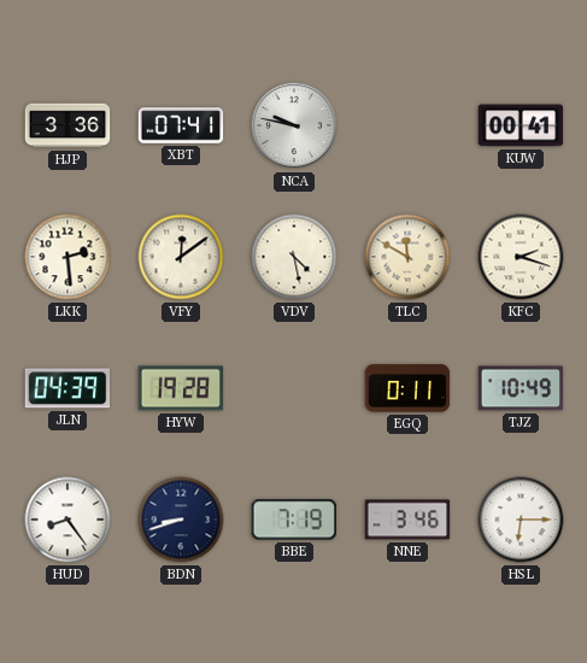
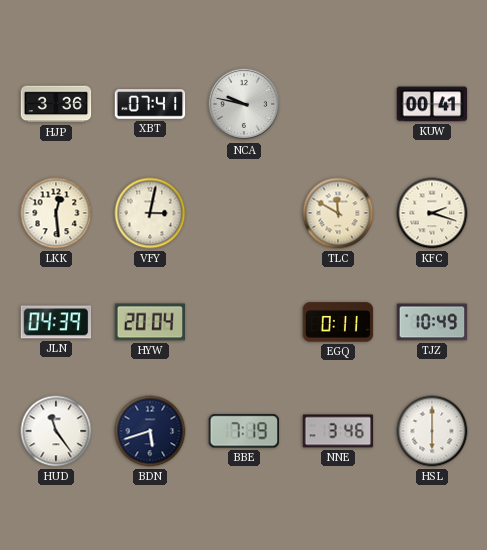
LKK: 2:29 -> 12:29 (56, 213)
VFY: 12:09 -> 3:02 (150, 213)
VDV: 4:28 -> none (294, 257)
HYW: 19:28 -> 20:04 (150, 322)
HUD: 8:24 -> 11:24 (56, 431)
BDN: 8:42 -> 5:42 (150, 431)
HSL: 6:15 -> 6:00 (432, 431)
